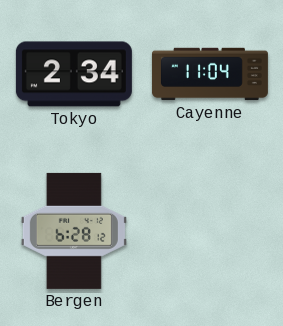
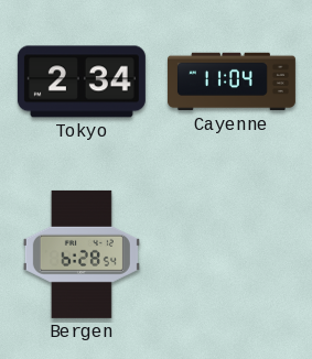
Bergen: 6:28:12 -> 6:28:54 (82, 254)
